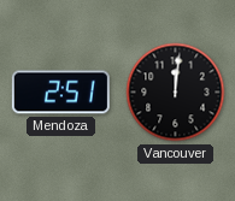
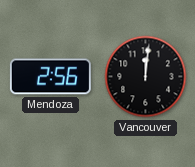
Mendoza: 2:51 -> 2:56 (50, 77)
